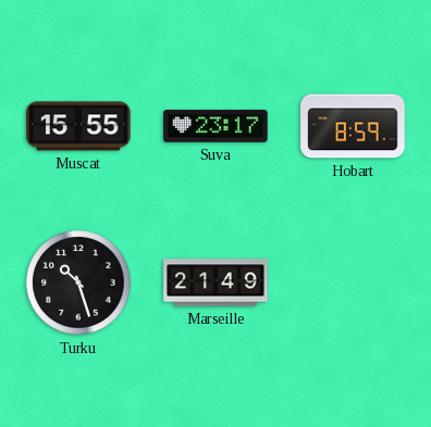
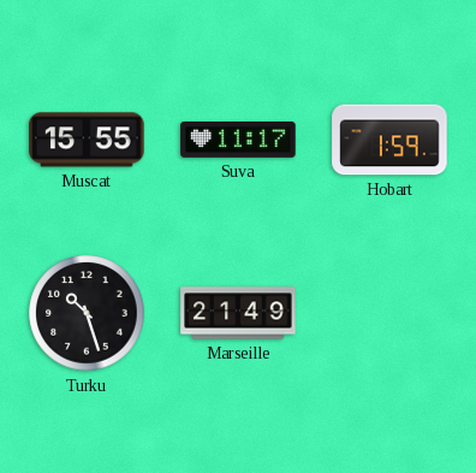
Suva: 23:17 -> 11:17 (238, 140)
Hobart: 8:59 -> 1:59 (389, 140)
